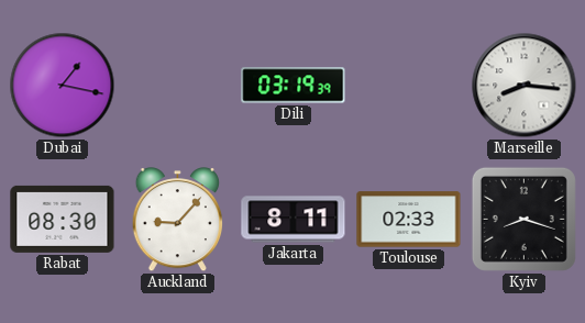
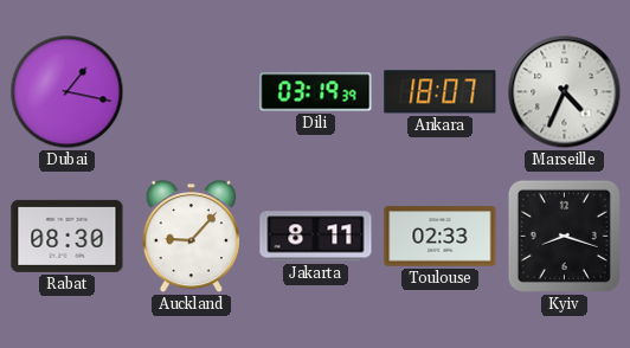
Ankara: none -> 18:07 (441, 92)
Marseille: 8:16 -> 4:34 (565, 92)
